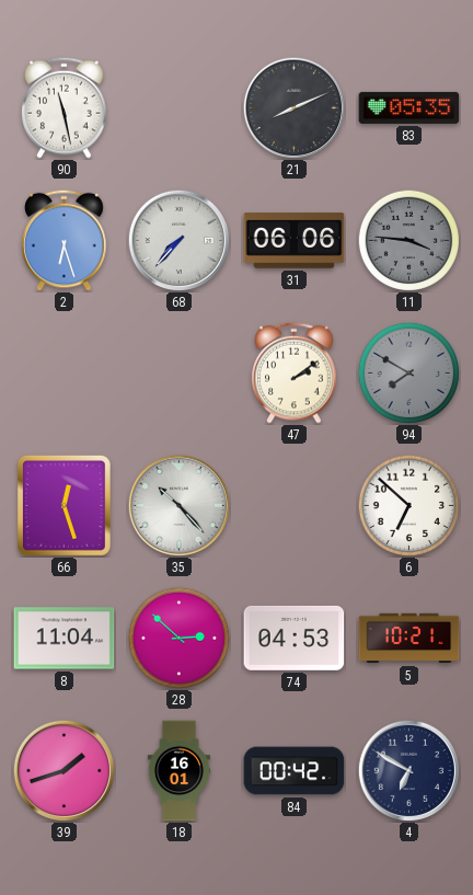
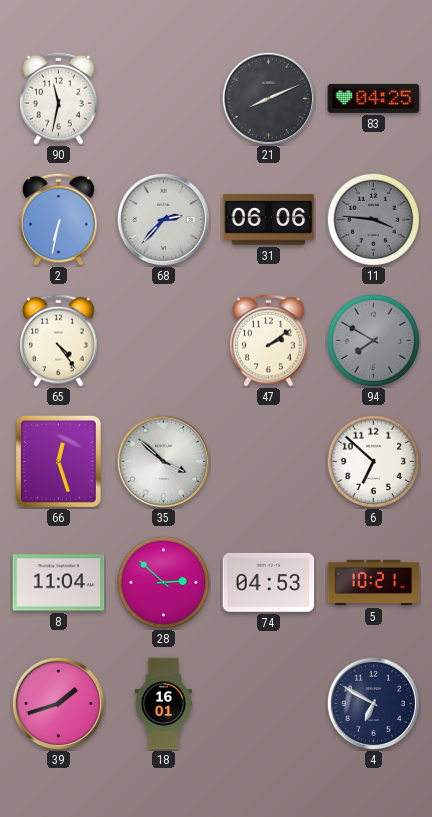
90: 11:28 -> 11:32 (59, 98)
83: 05:35 -> 04:25 (374, 98)
2: 6:27 -> 6:32 (59, 219)
68: 7:37 -> 2:37 (163, 219)
65: none -> 4:24 (59, 340)
35: 10:23 -> 3:52 (163, 461)
84: 00:42 -> none (295, 771)
